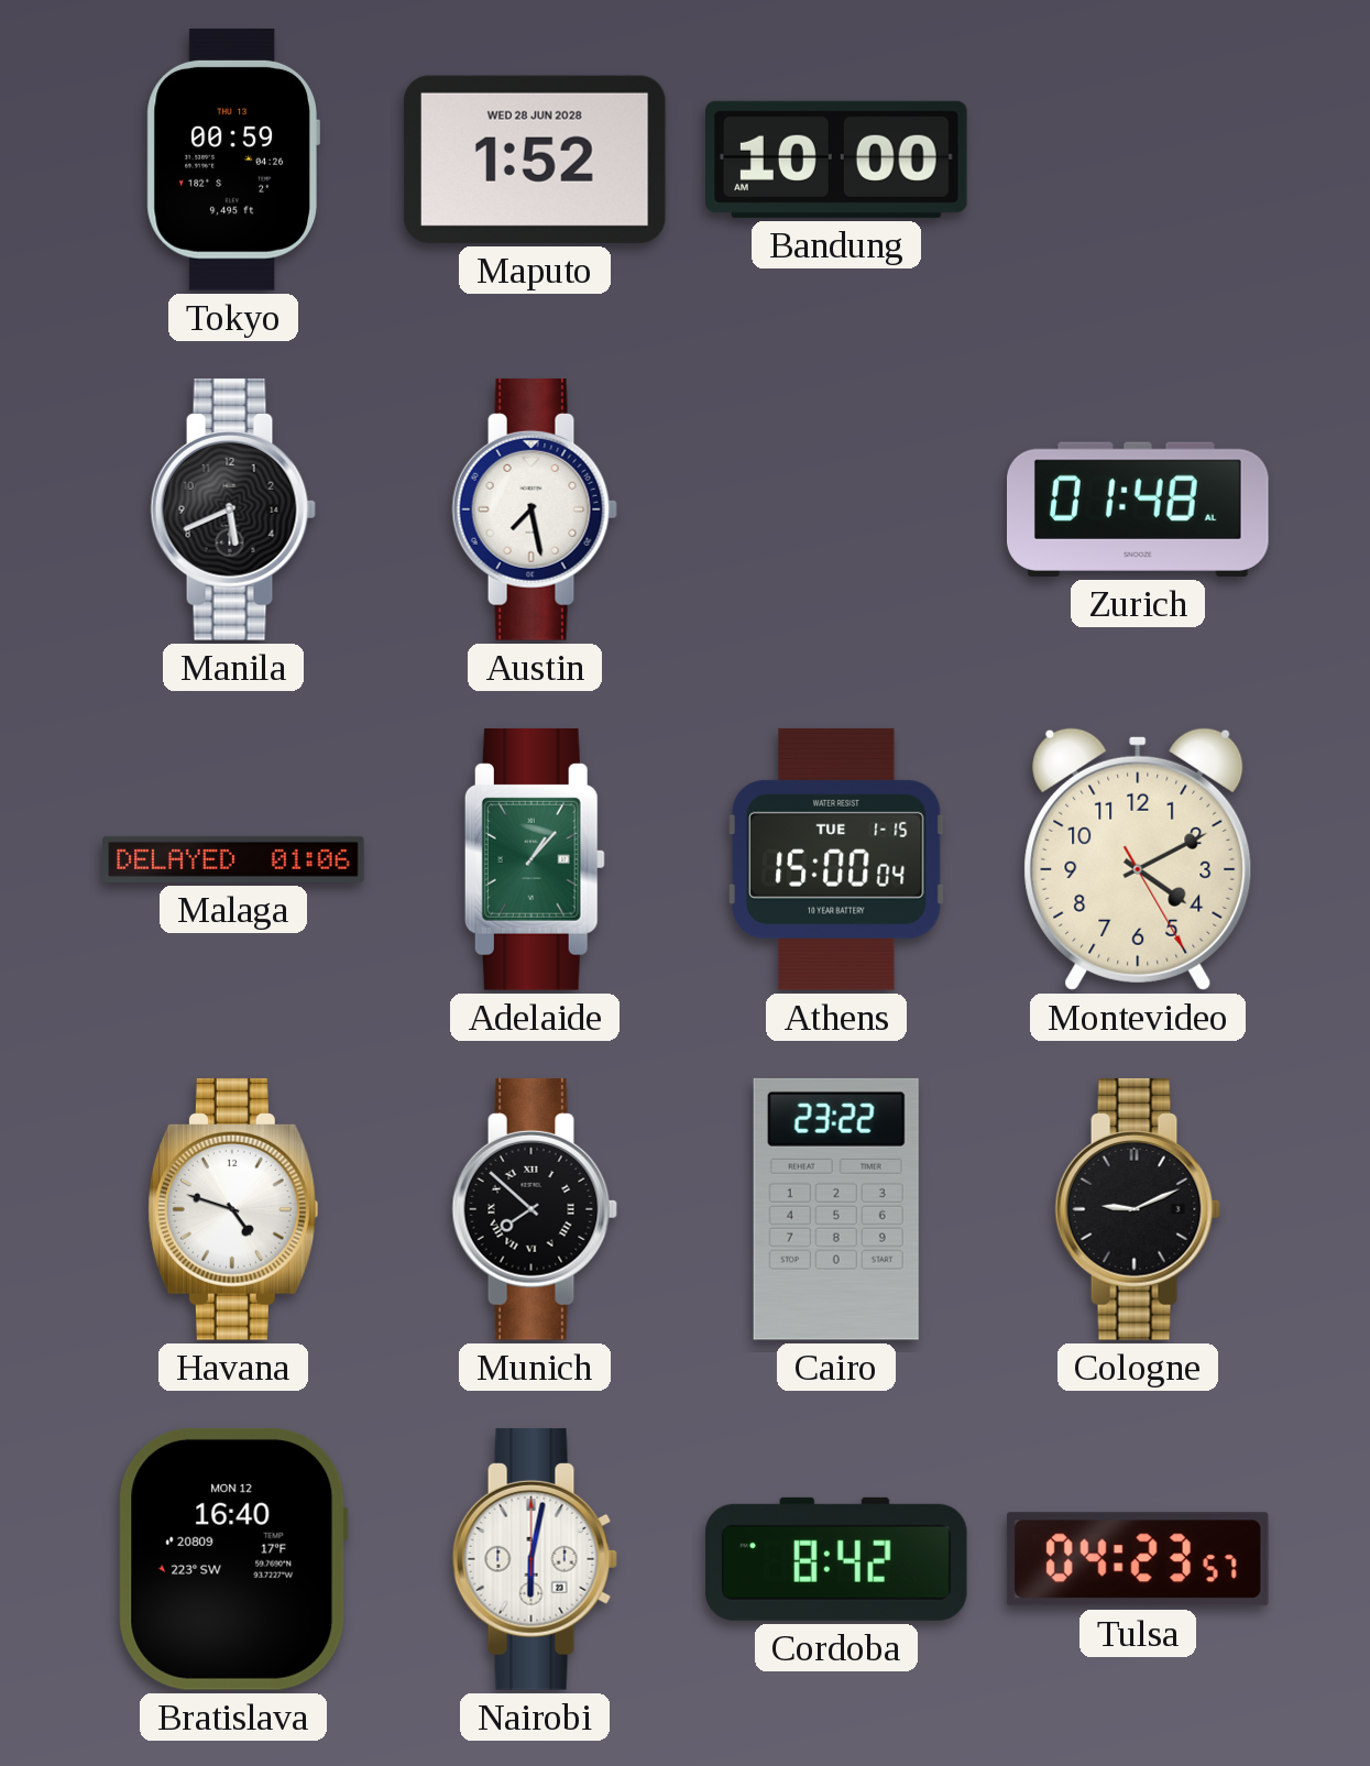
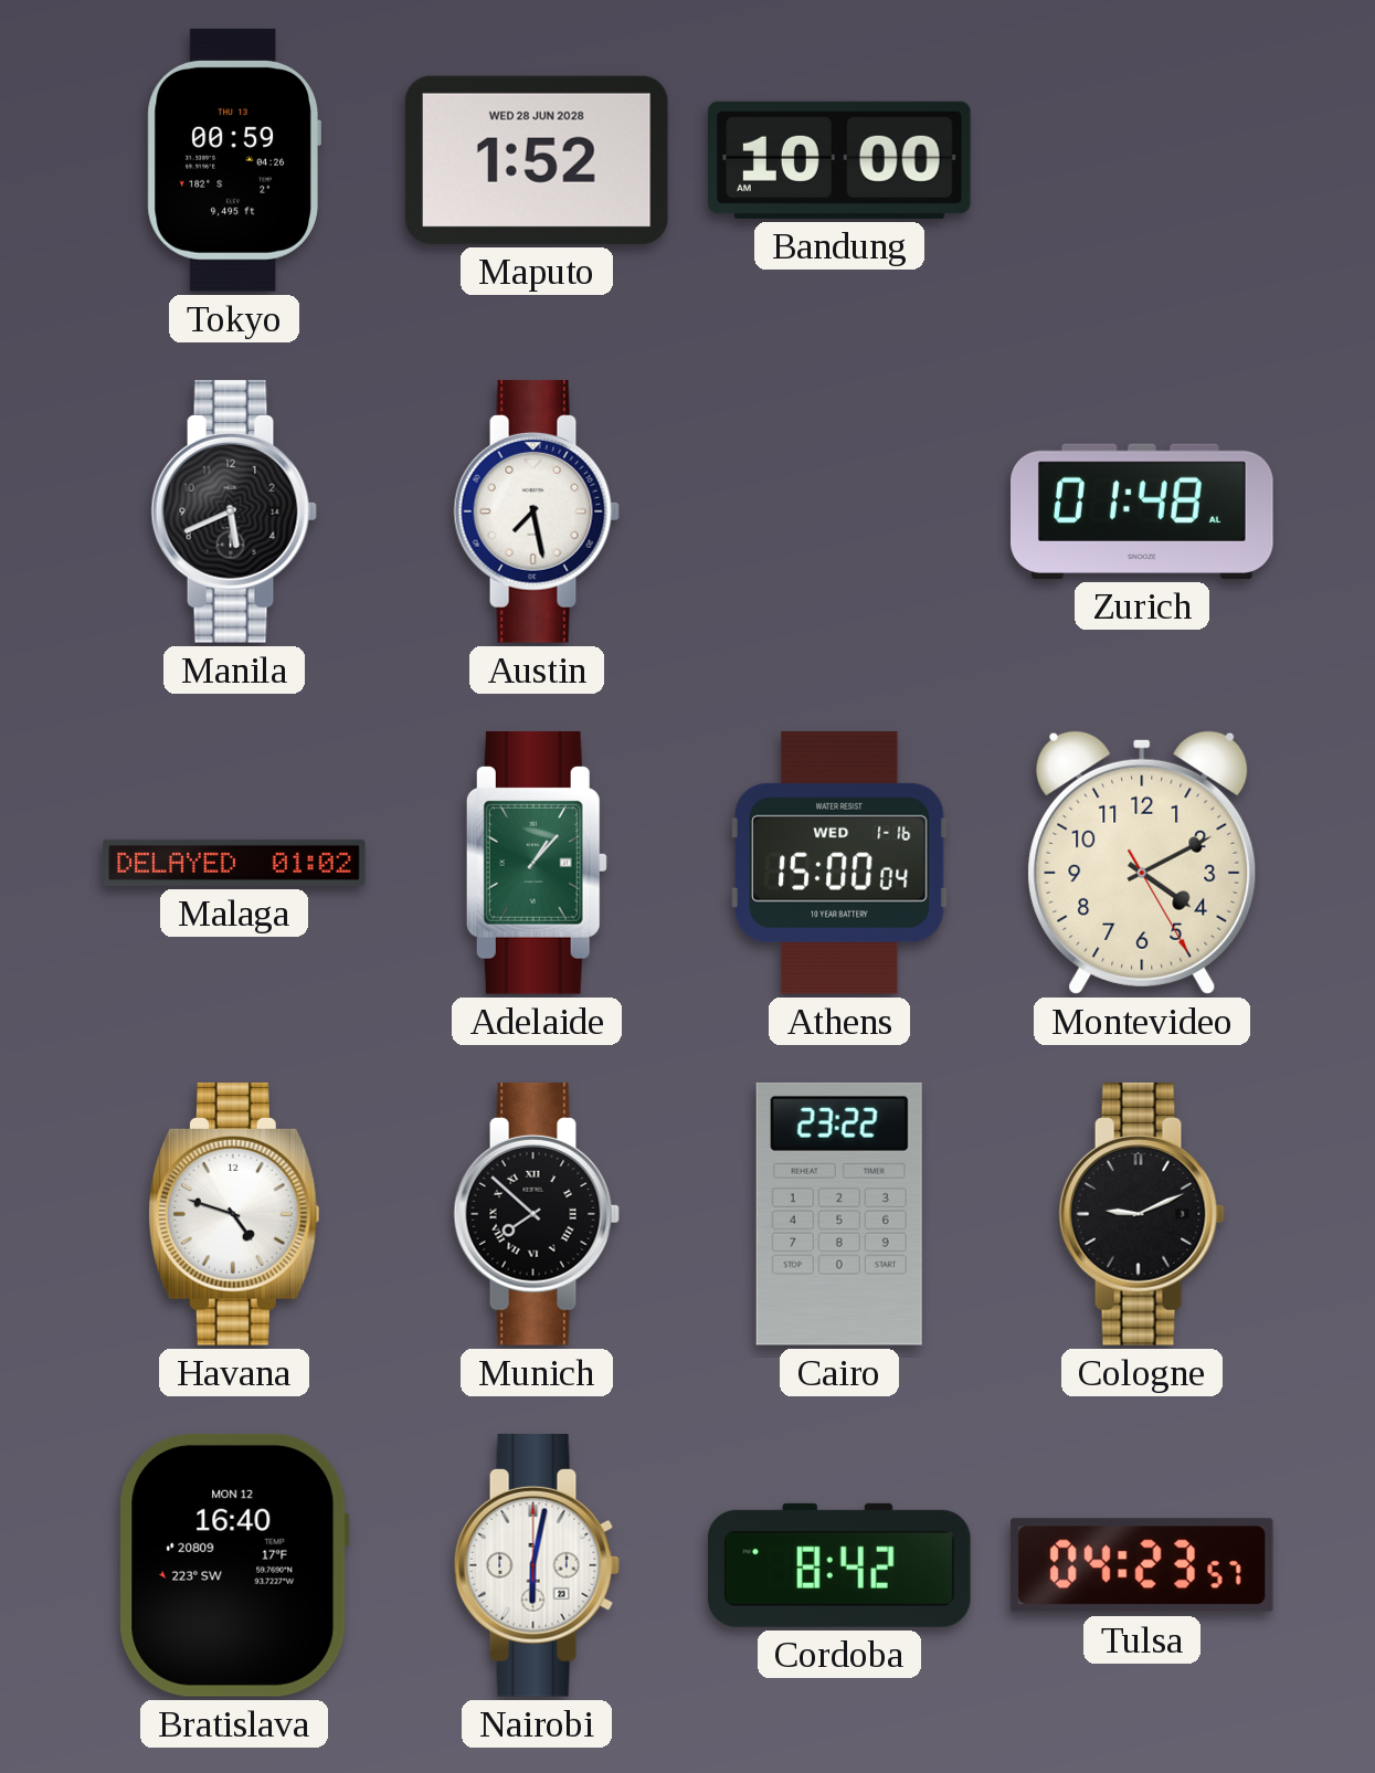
Malaga: 01:06 -> 01:02 (234, 863)
Athens date: TUE 1-15 -> WED 1-16 (840, 863)
